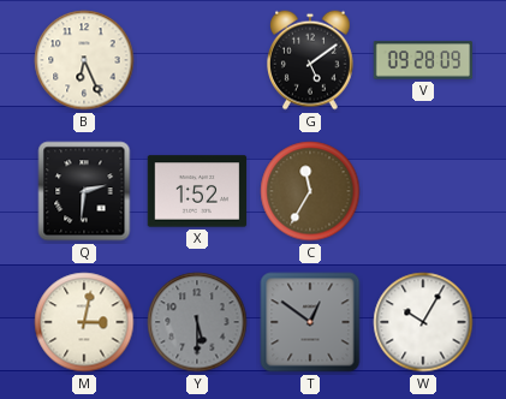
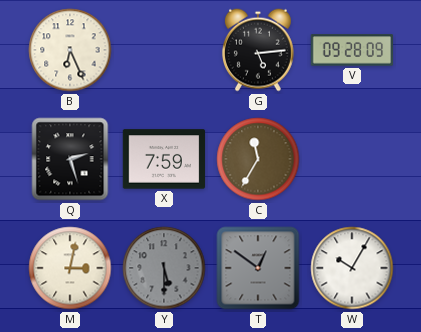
G: 5:09 -> 5:14 (258, 50)
Q: 2:31 -> 2:27 (70, 159)
X: 1:52 -> 7:59 (164, 159)
